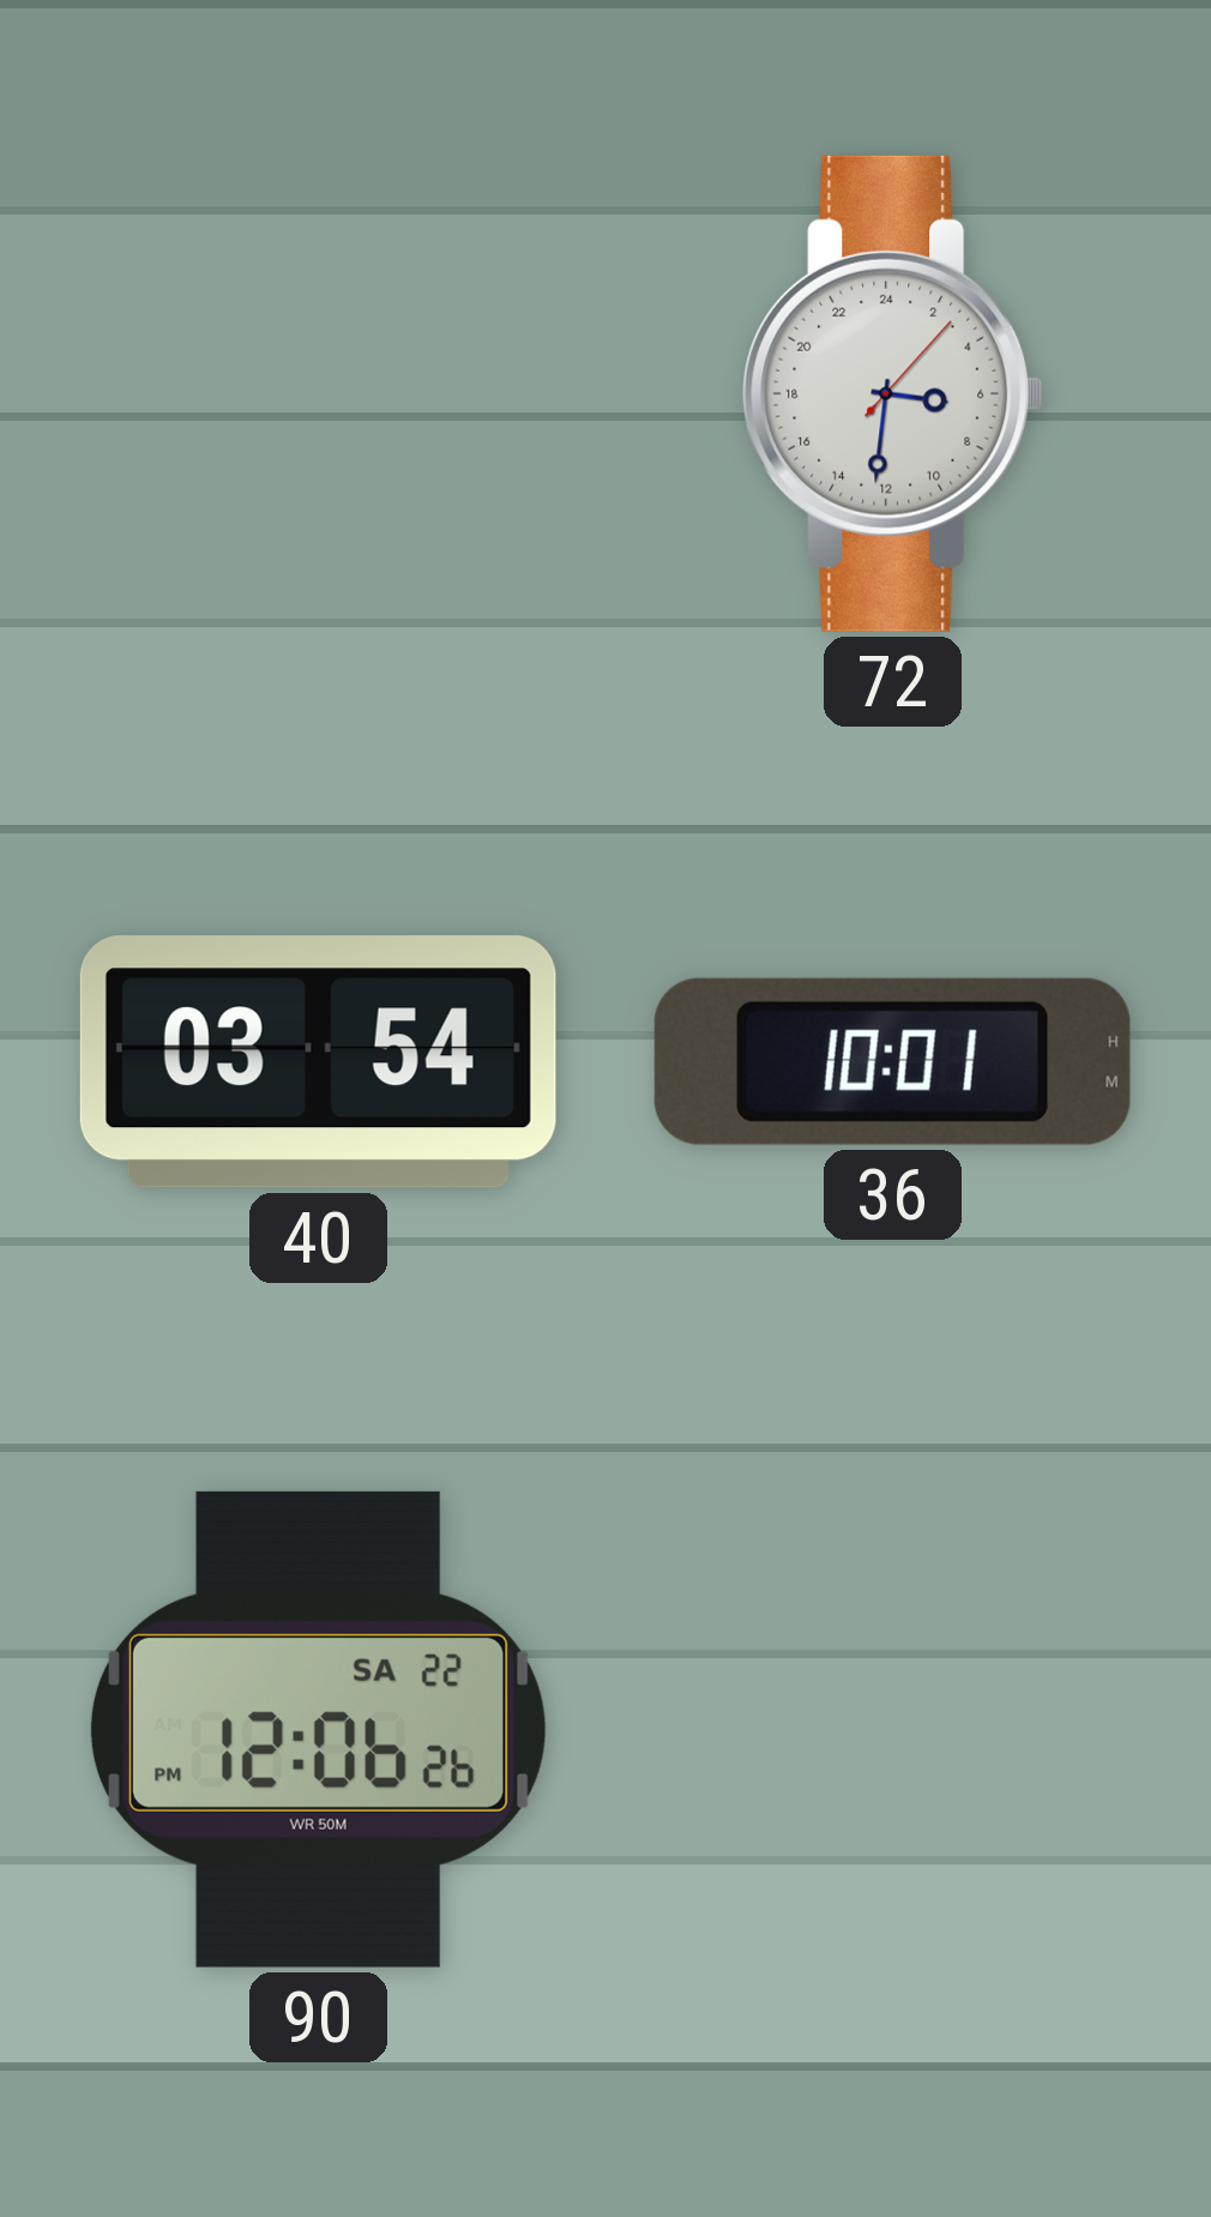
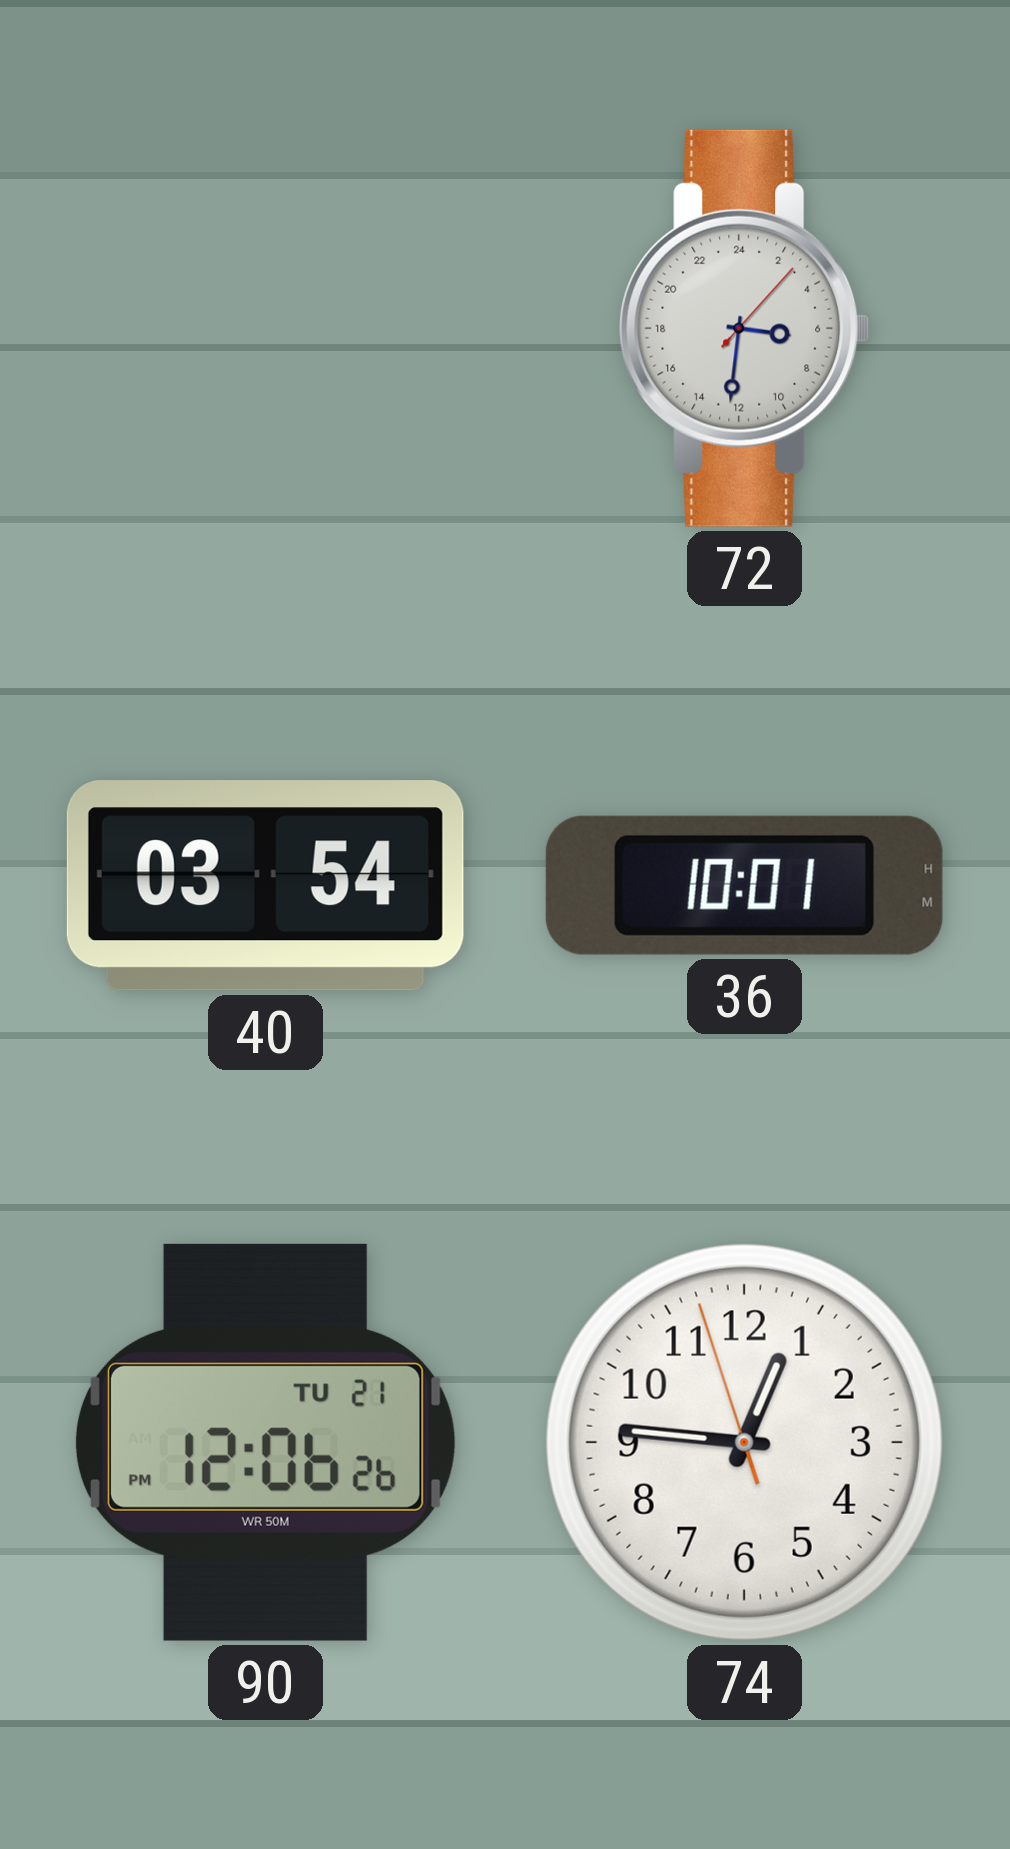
90 date: SA 22 -> TU 21 (265, 1442)
74: none -> 12:45 (744, 1442)
